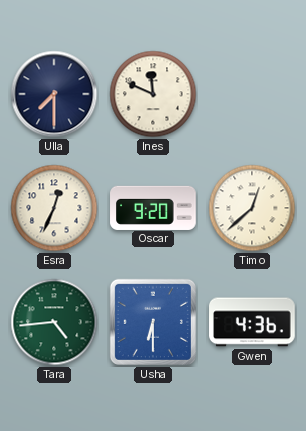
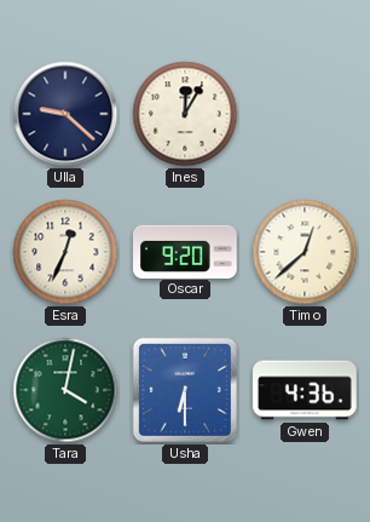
Ulla: 7:30 -> 9:22 (65, 114)
Ines: 11:49 -> 12:05 (185, 114)
Tara: 4:44 -> 4:02 (65, 390)
